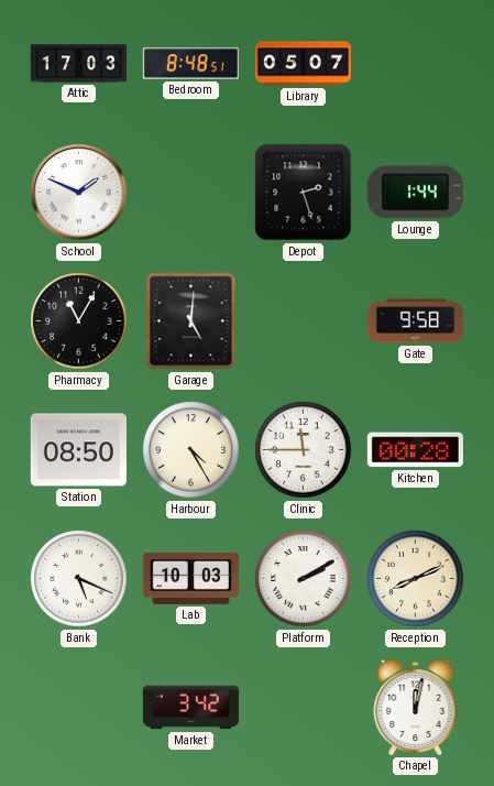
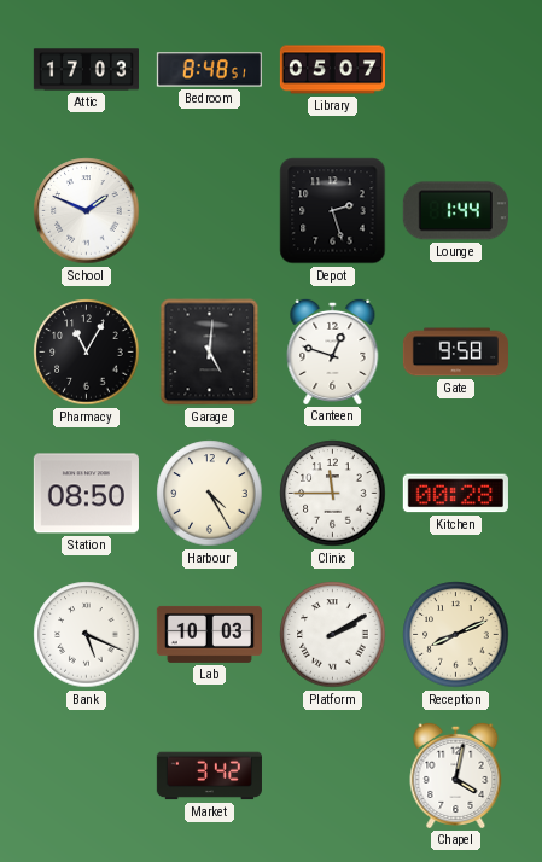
Canteen: none -> 12:48 (333, 351)
Chapel: 12:02 -> 4:02 (456, 775)
